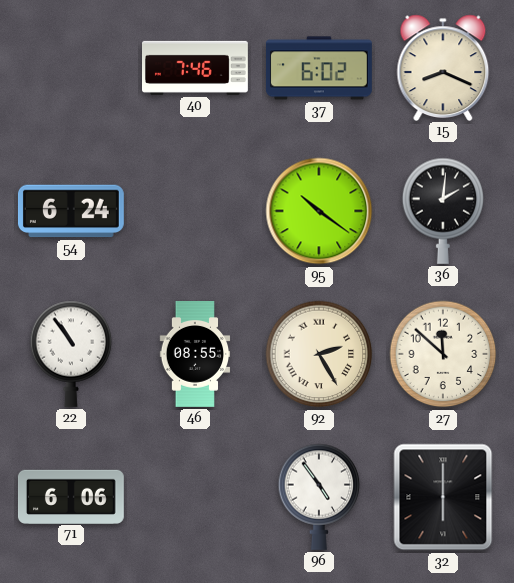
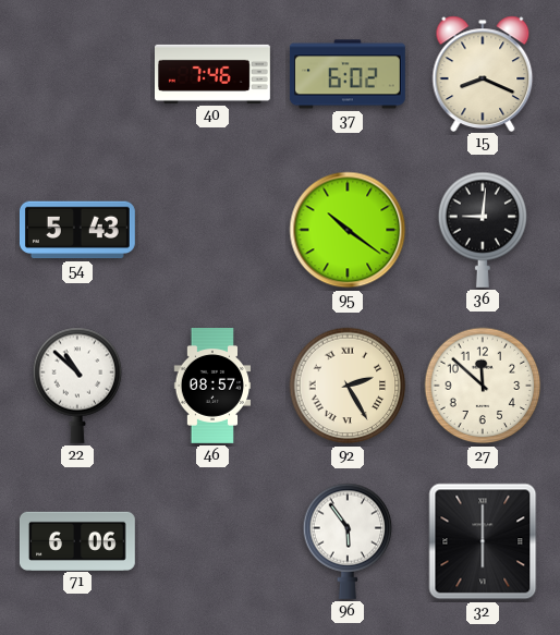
54: 6:24 -> 5:43 (77, 230)
36: 2:01 -> 9:01 (483, 230)
22: 10:54 -> 10:52 (77, 386)
46: 08:55 -> 08:57 (212, 387)
96: 4:54 -> 5:54 (348, 541)
